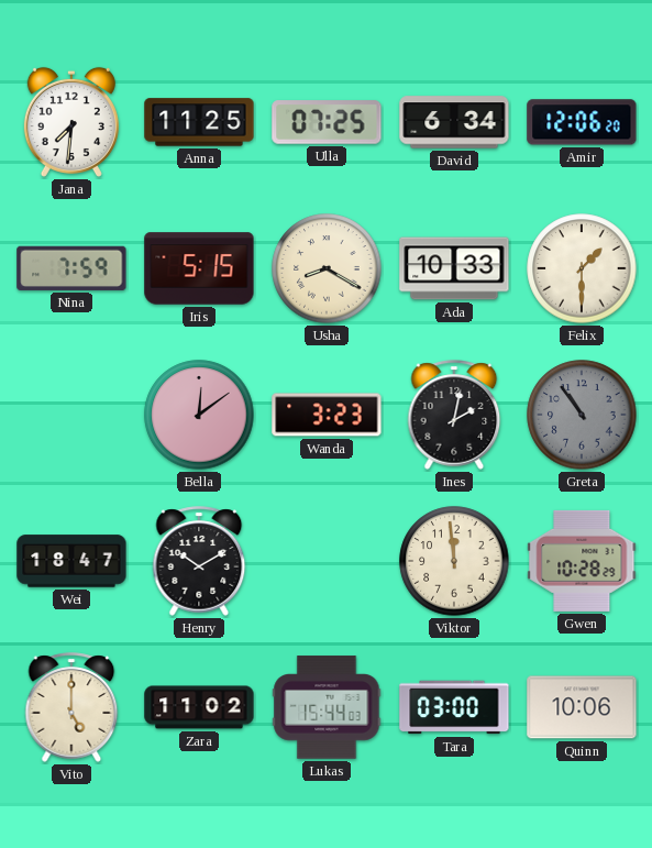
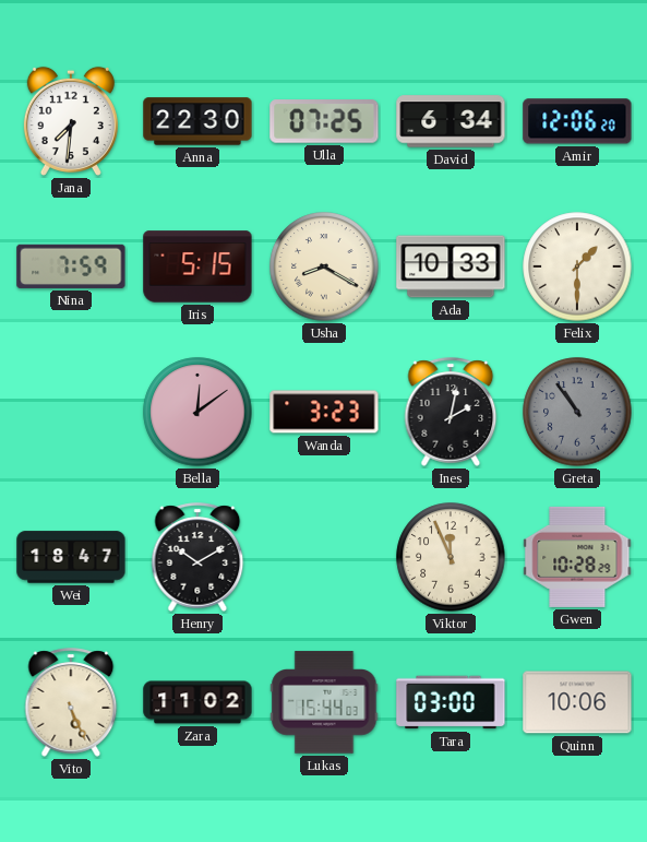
Anna: 11:25 -> 22:30 (197, 121)
Viktor: 11:59 -> 11:56 (451, 557)
Vito: 5:00 -> 5:26 (71, 702)
